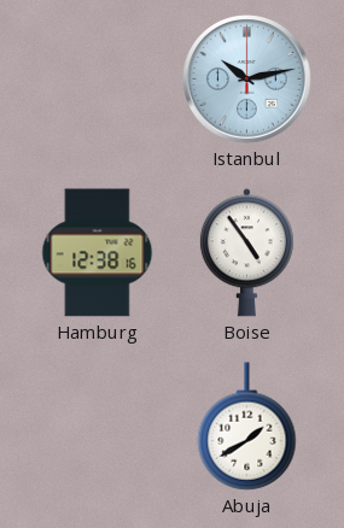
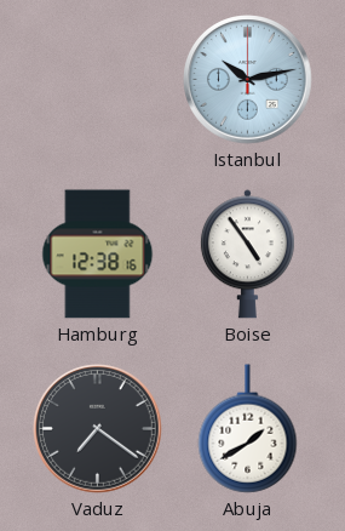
Vaduz: none -> 7:21 (98, 429)
